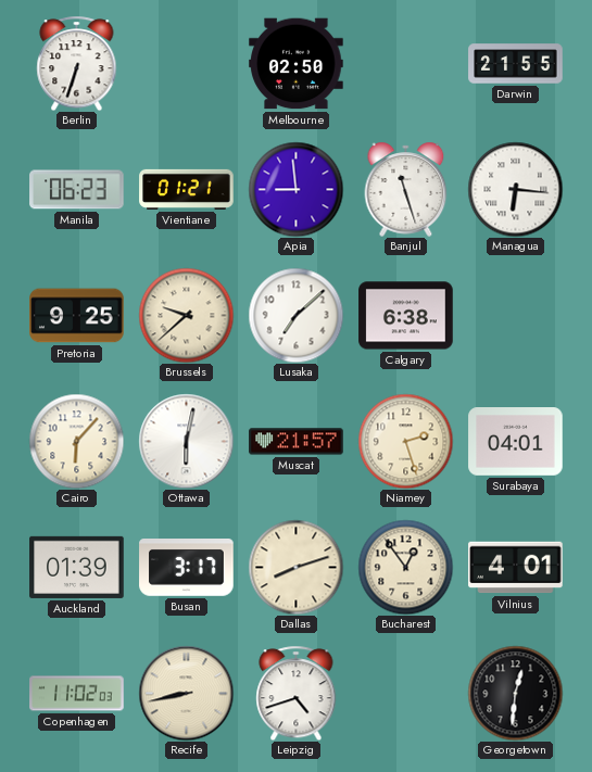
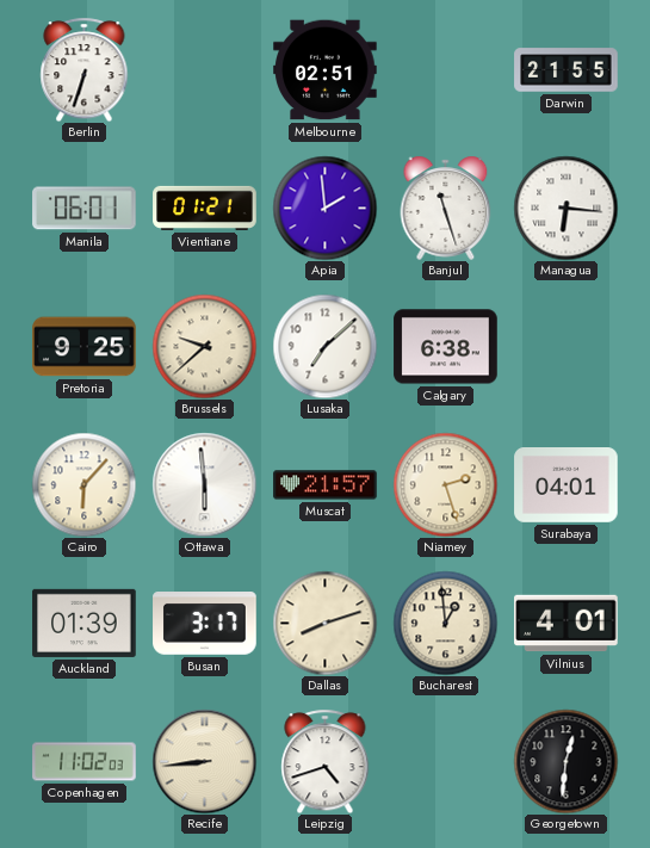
Melbourne: 02:50 -> 02:51 (326, 70)
Manila: 06:23 -> 06:01 (85, 209)
Apia: 8:59 -> 1:59 (324, 208)
Ottawa: 6:02 -> 5:59 (204, 484)
Bucharest: 12:54 -> 12:59 (445, 623)
Recife: 8:43 -> 8:44 (204, 761)
